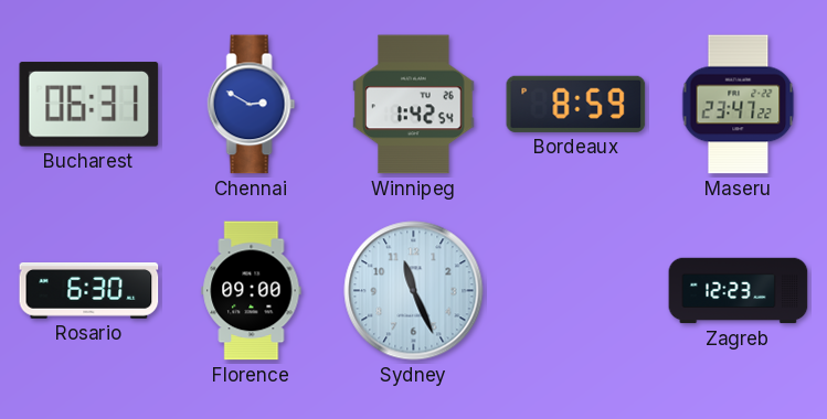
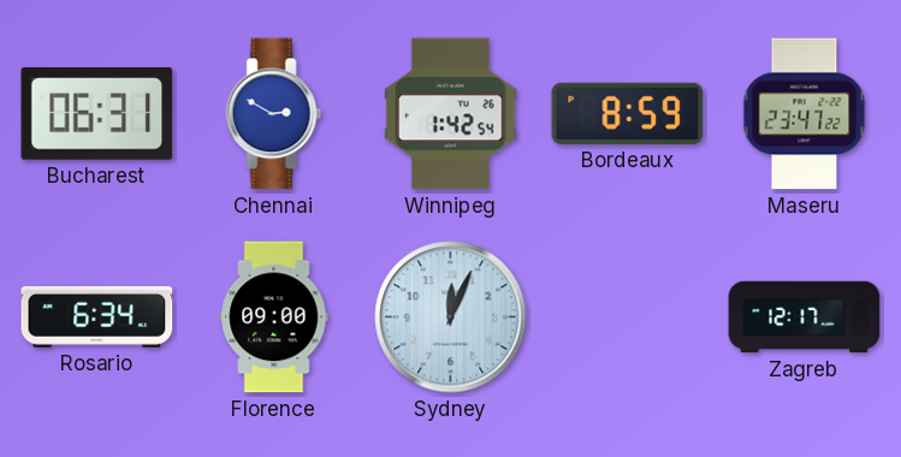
Rosario: 6:30 -> 6:34 (97, 317)
Sydney: 11:26 -> 12:04 (451, 317)
Zagreb: 12:23 -> 12:17 (805, 317)
